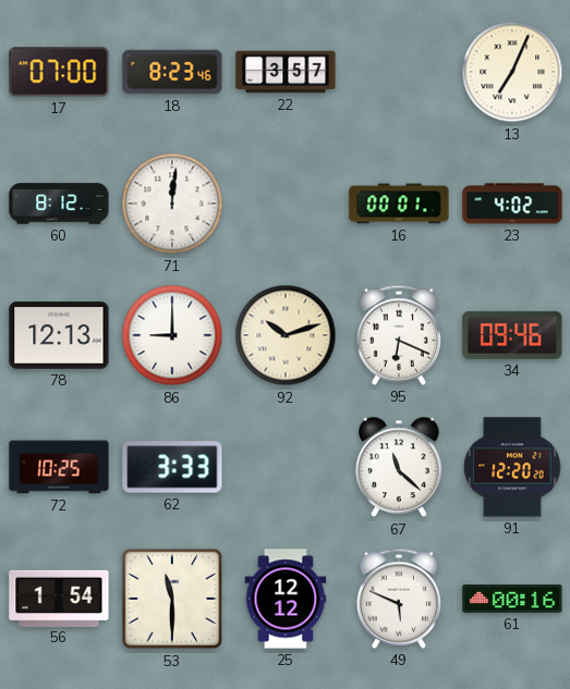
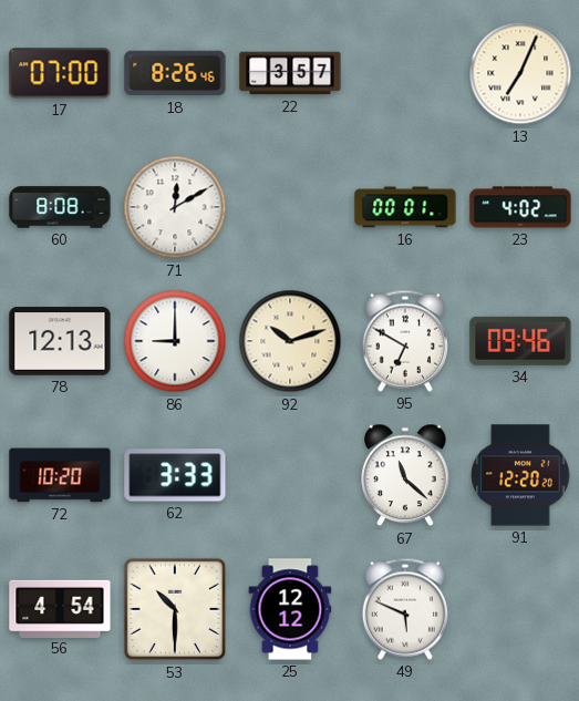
18: 8:23 -> 8:26 (175, 73)
60: 8:12 -> 8:08 (60, 207)
71: 12:01 -> 12:10 (175, 207)
95: 6:19 -> 6:50 (404, 341)
72: 10:25 -> 10:20 (60, 475)
56: 1:54 -> 4:54 (60, 608)
53: 11:30 -> 10:30 (175, 609)
61: 00:16 -> none (512, 600)
